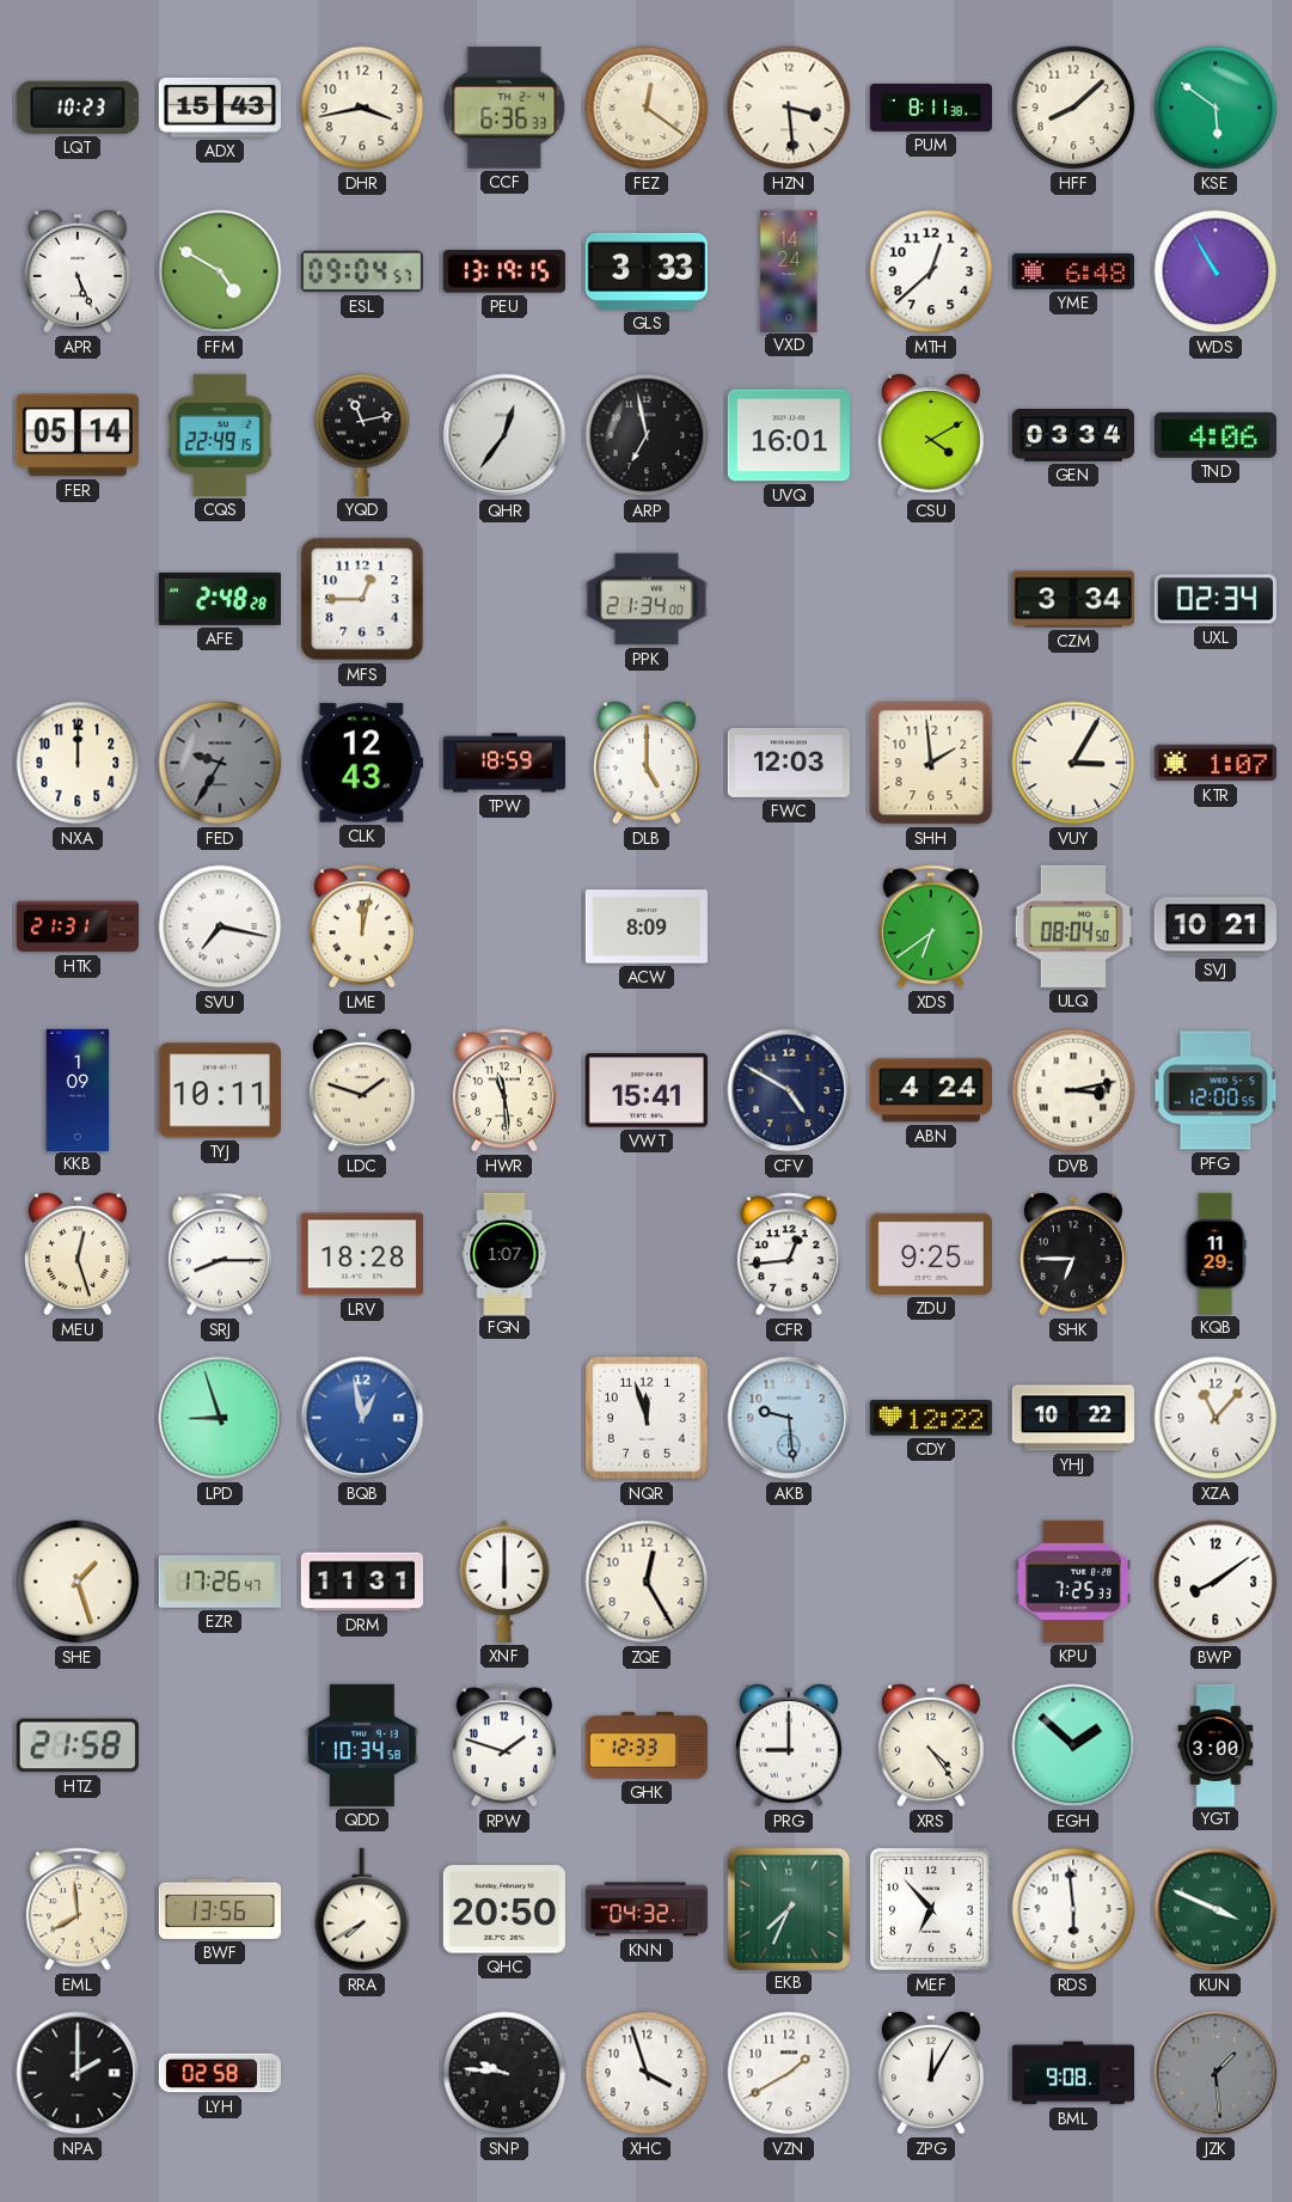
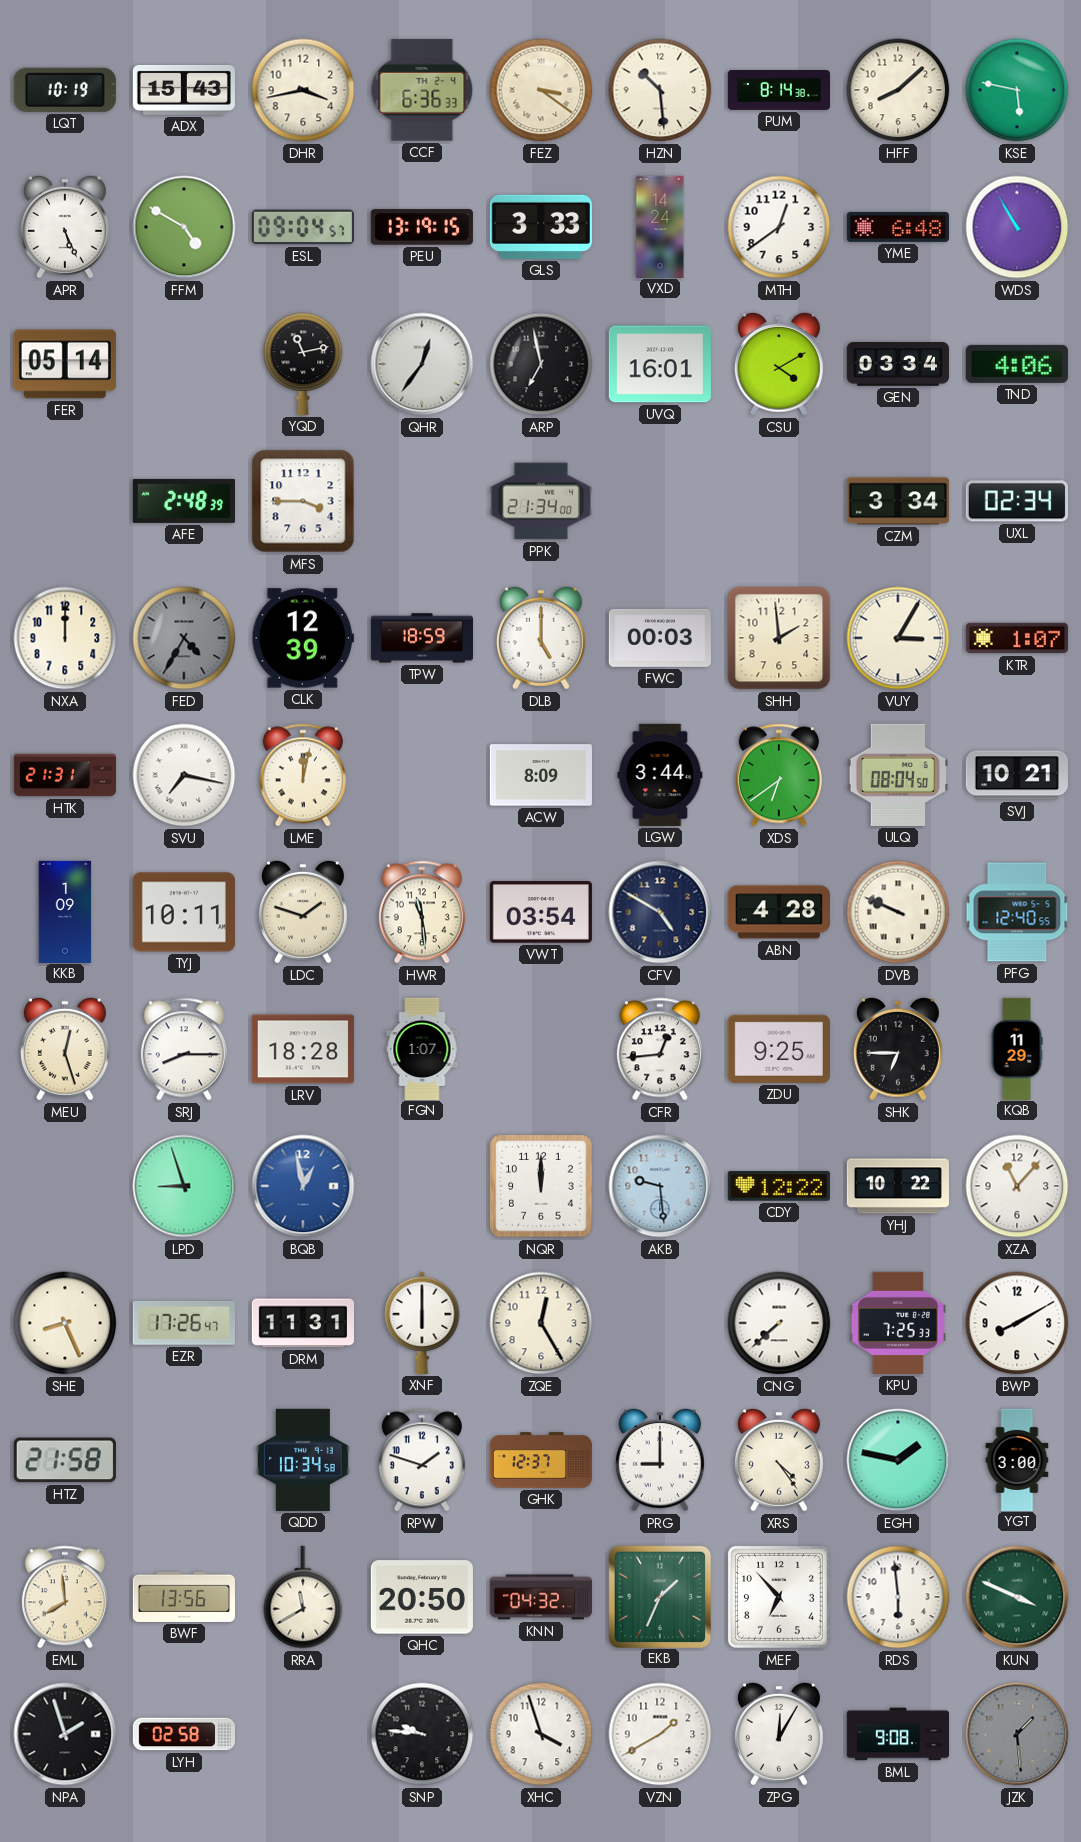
LQT: 10:23 -> 10:19 (65, 90)
FEZ: 12:21 -> 3:21 (541, 90)
HZN: 3:29 -> 10:29 (660, 90)
PUM: 8:11 -> 8:14 (778, 91)
KSE: 5:51 -> 5:47 (1017, 90)
MTH: 12:38 -> 12:39 (779, 227)
CQS: 22:49 -> none (220, 435)
AFE: 2:48:28 -> 2:48:39 (184, 501)
MFS: 12:45 -> 3:45 (303, 501)
FED: 9:35 -> 4:35 (184, 638)
CLK: 12:43 -> 12:39 (303, 638)
FWC: 12:03 -> 00:03 (660, 638)
LGW: none -> 3:44 (660, 775)
VWT: 15:41 -> 03:54 (541, 912)
ABN: 4:24 -> 4:28 (779, 912)
DVB: 3:13 -> 9:49 (898, 912)
PFG: 12:00 -> 12:40 (1017, 912)
NQR: 11:57 -> 12:00 (541, 1186)
SHE: 1:27 -> 8:26 (65, 1323)
CNG: none -> 7:38 (779, 1323)
BWP: 8:09 -> 8:10 (1017, 1323)
GHK: 12:33 -> 12:37 (540, 1460)
EGH: 1:52 -> 1:47 (898, 1460)
RRA: 7:40 -> 11:40 (303, 1597)
EKB: 7:34 -> 1:34 (659, 1596)
NPA: 2:00 -> 1:57 (65, 1734)
